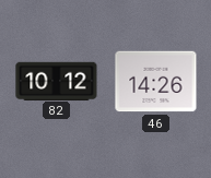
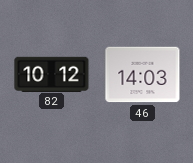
46: 14:26 -> 14:03 (143, 75)
